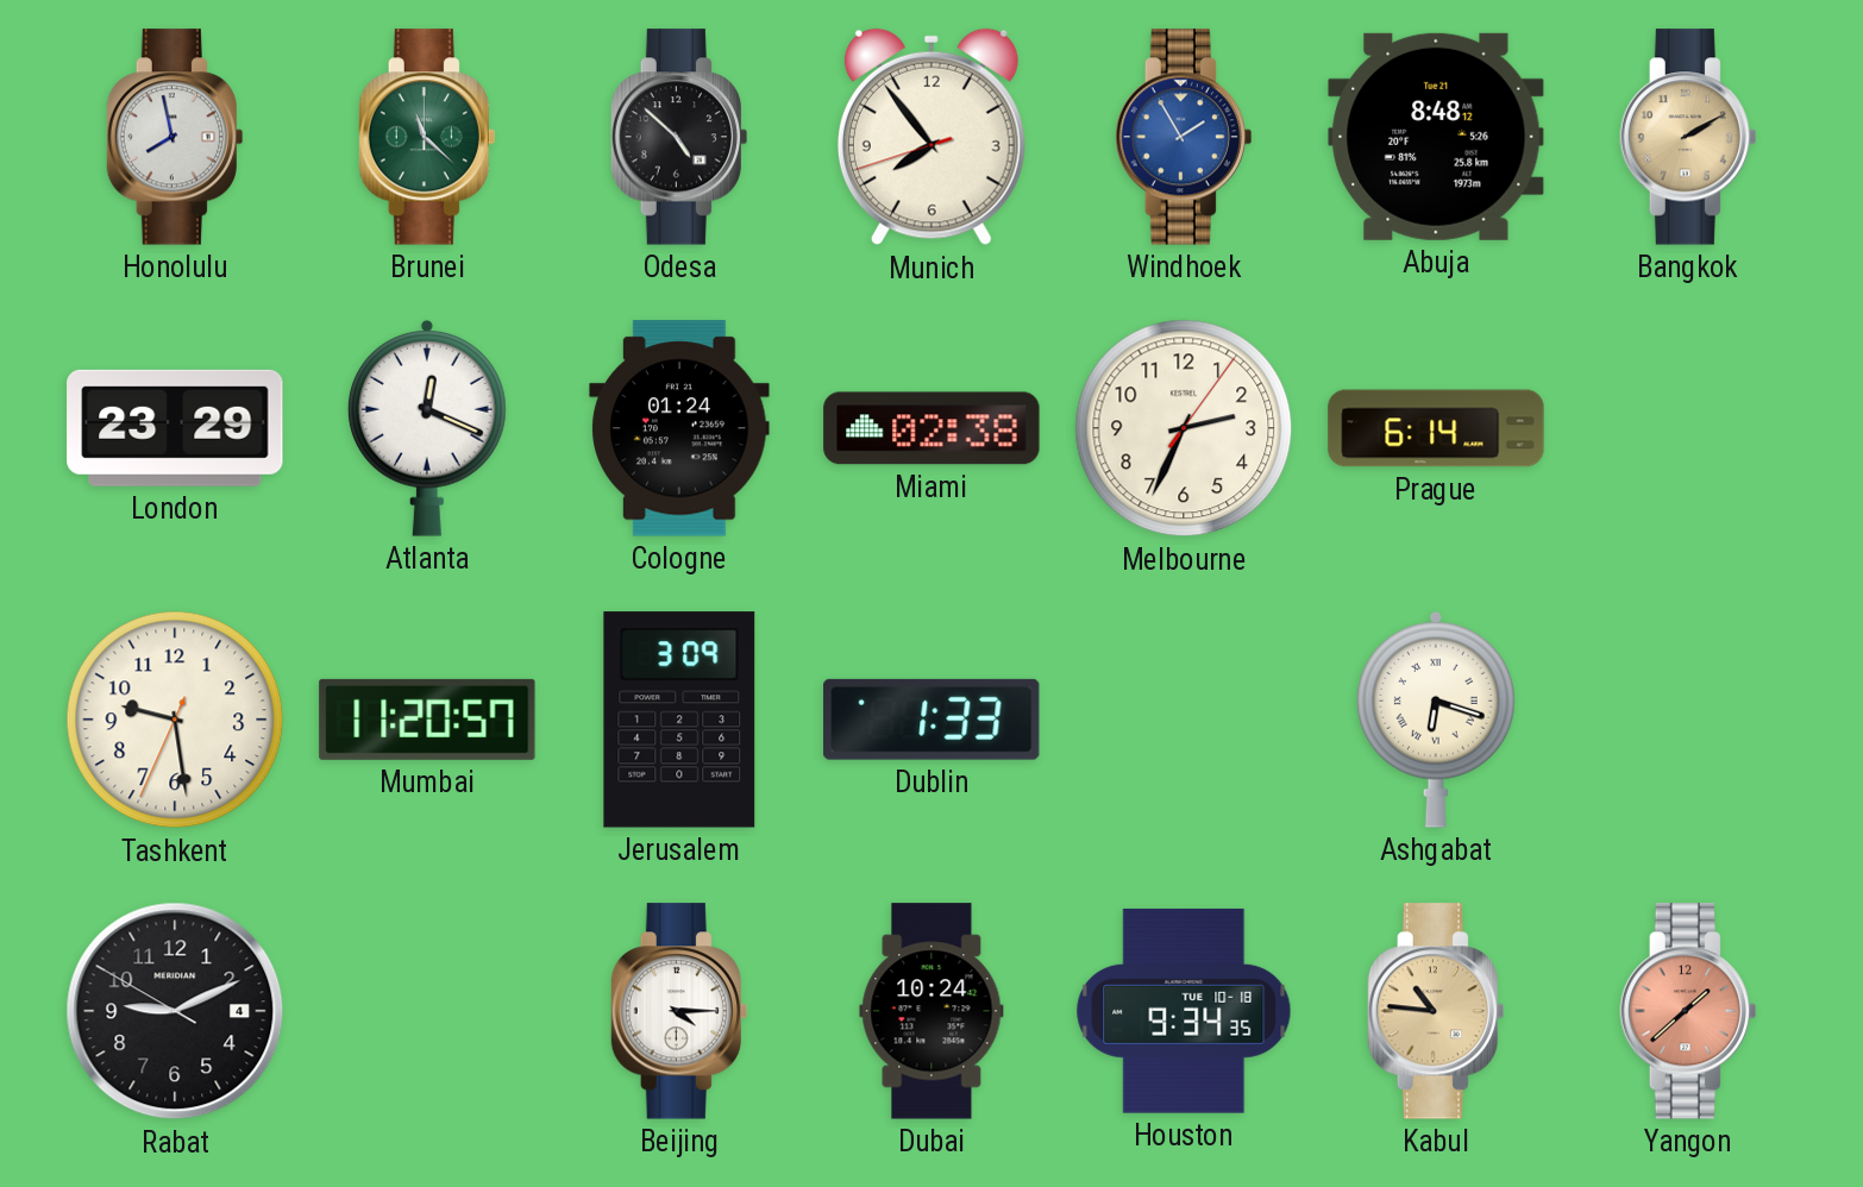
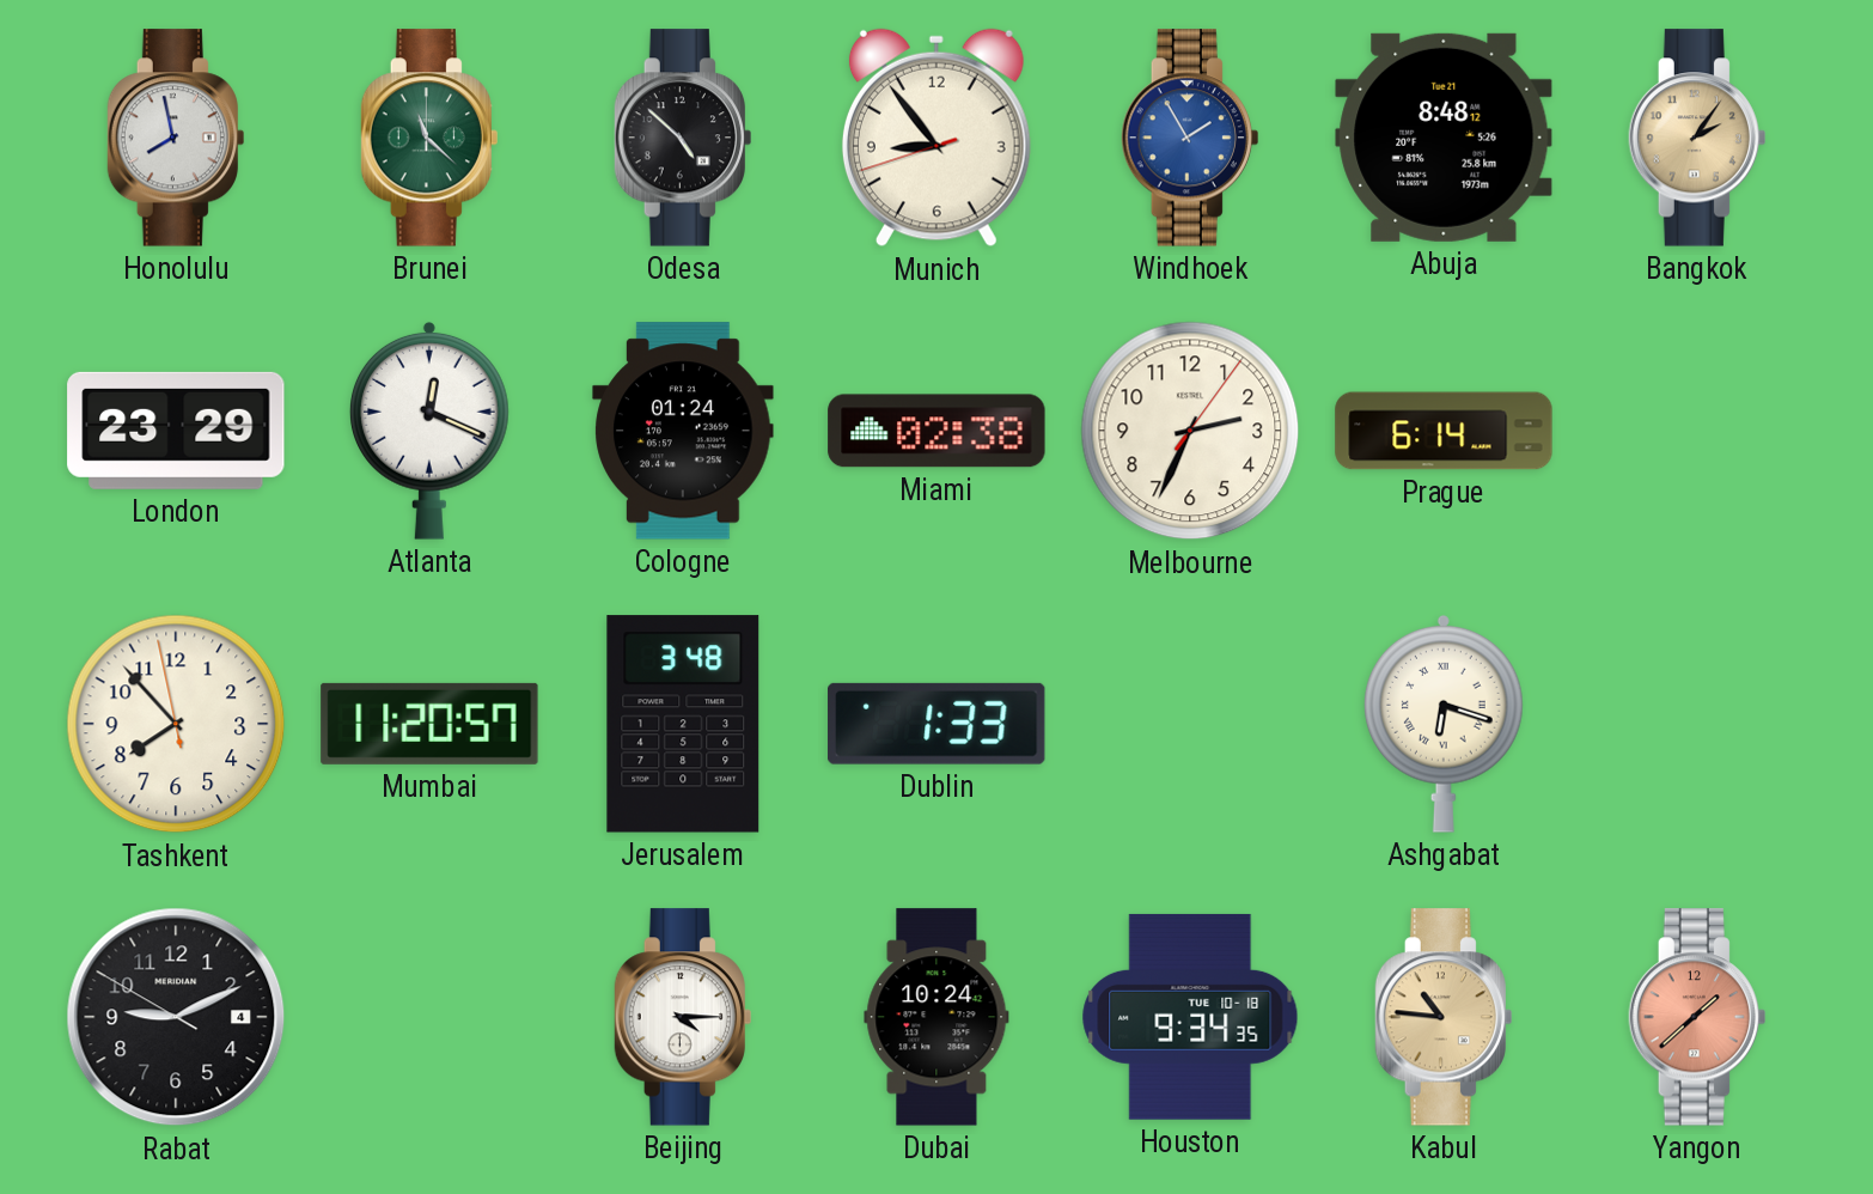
Munich: 7:53 -> 8:53 (936, 138)
Bangkok: 2:10 -> 2:06 (1697, 138)
Tashkent: 9:28 -> 7:52 (176, 724)
Jerusalem: 3:09 -> 3:48 (683, 724)
